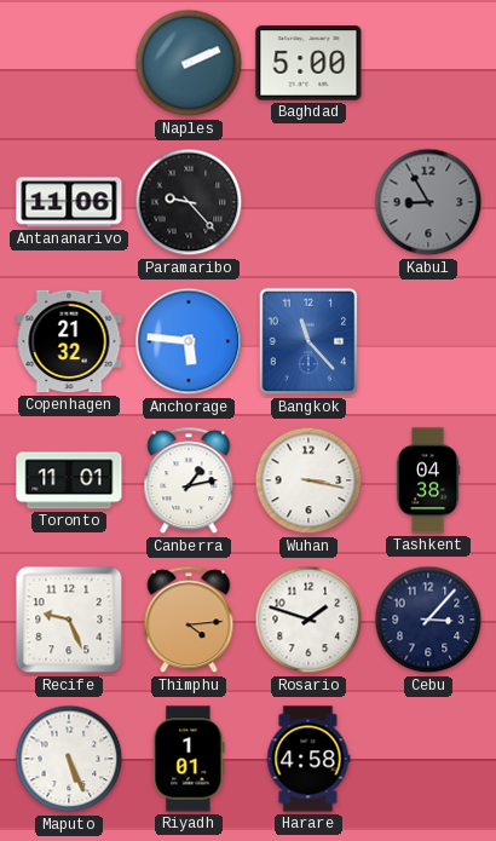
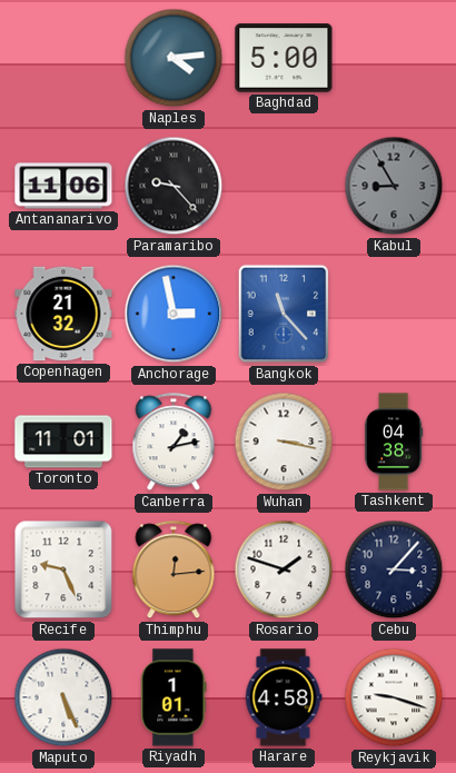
Naples: 2:11 -> 4:14 (174, 58)
Anchorage: 5:46 -> 2:58 (174, 314)
Thimphu: 4:14 -> 12:14 (174, 571)
Reykjavik: none -> 9:18 (394, 697)
